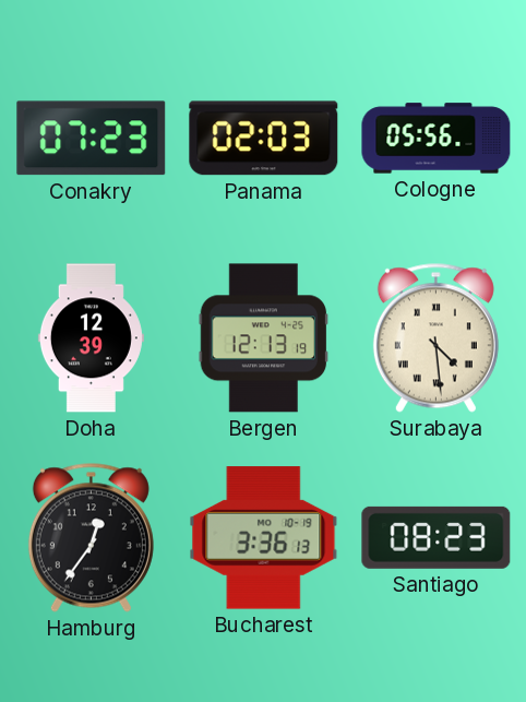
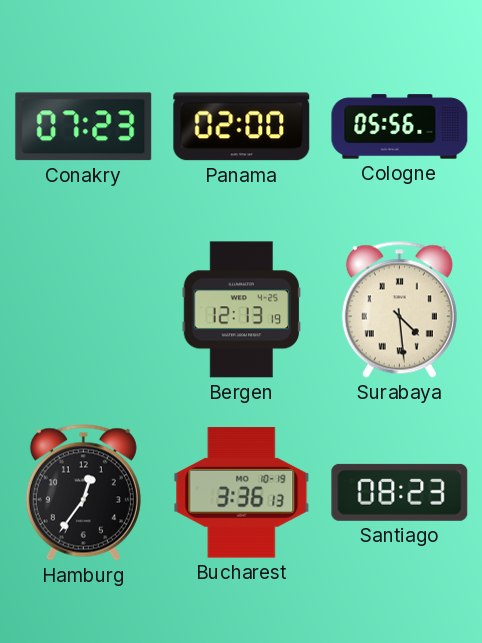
Panama: 02:03 -> 02:00 (242, 127)
Doha: 12:39 -> none (91, 338)
